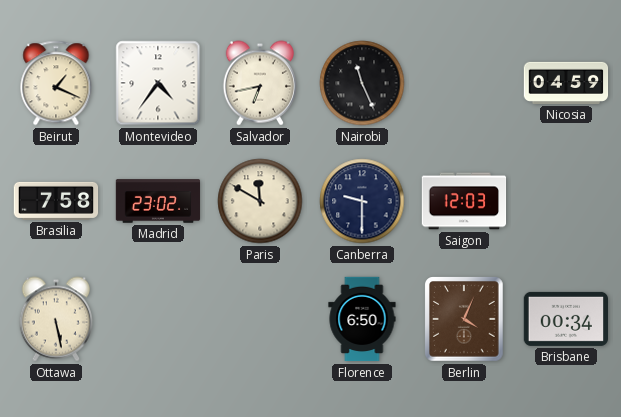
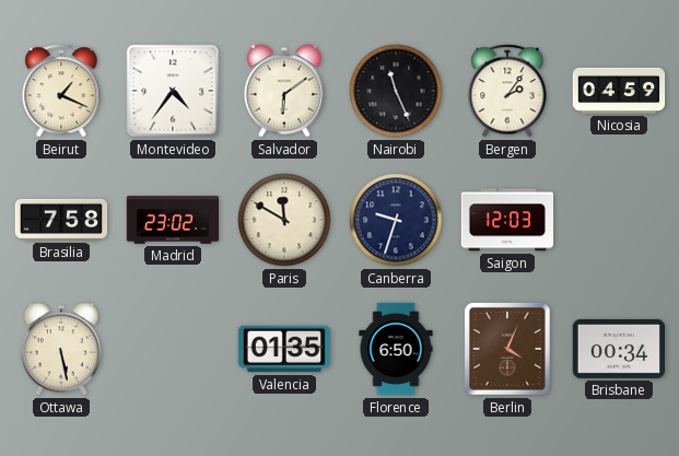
Salvador: 6:43 -> 6:09 (283, 91)
Bergen: none -> 2:06 (507, 91)
Canberra: 9:30 -> 9:33 (396, 220)
Valencia: none -> 01:35 (284, 349)
